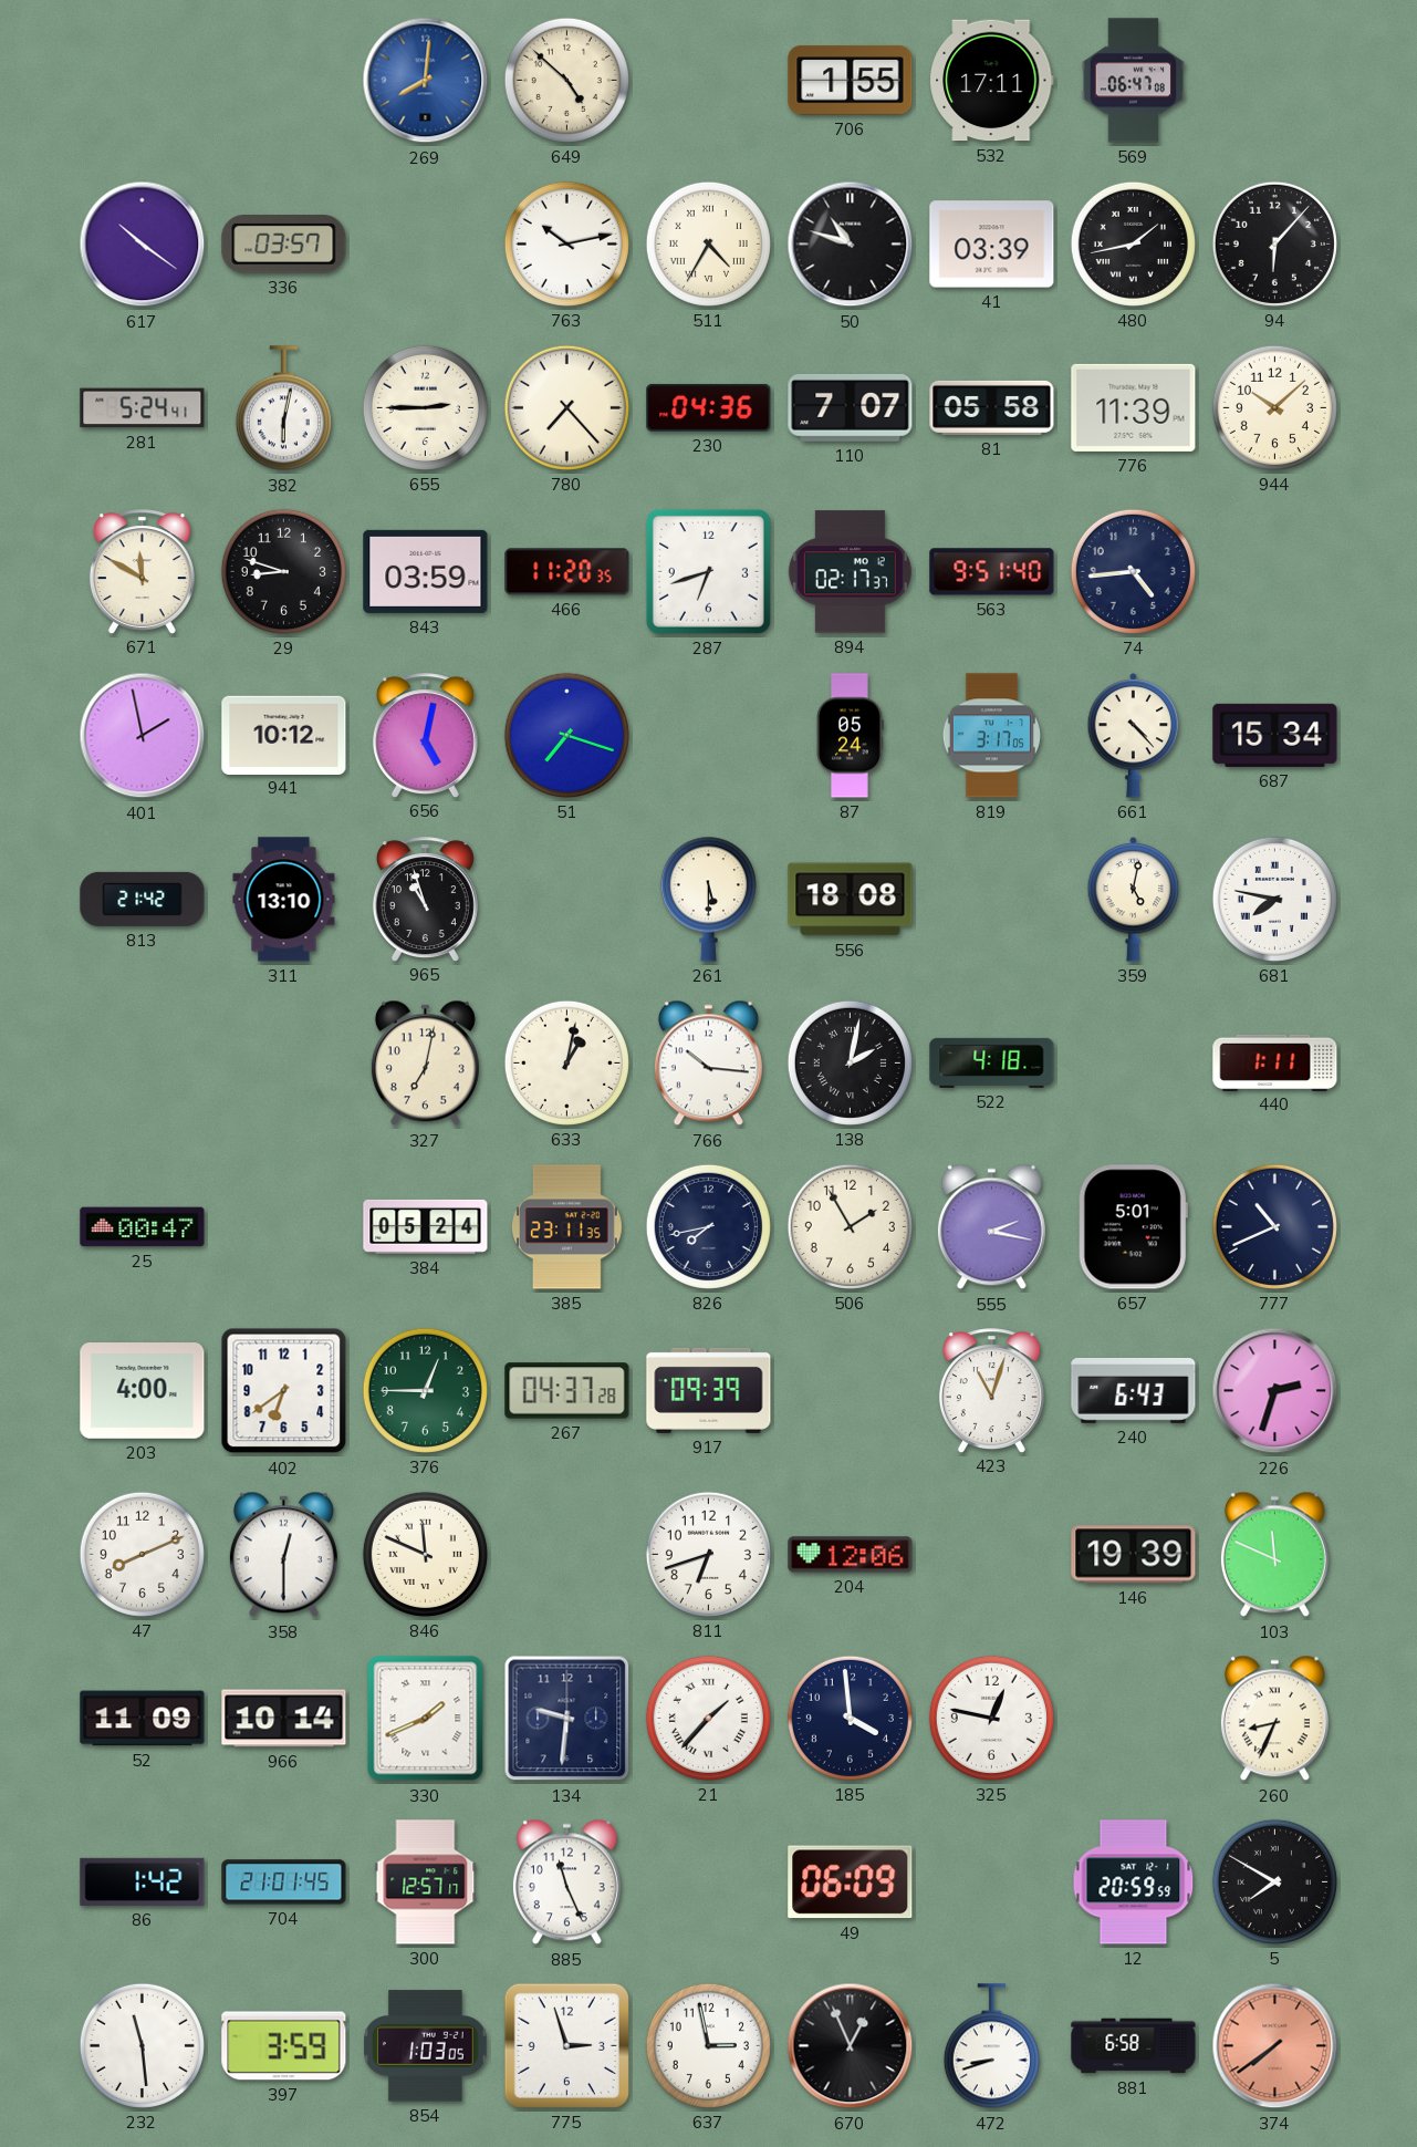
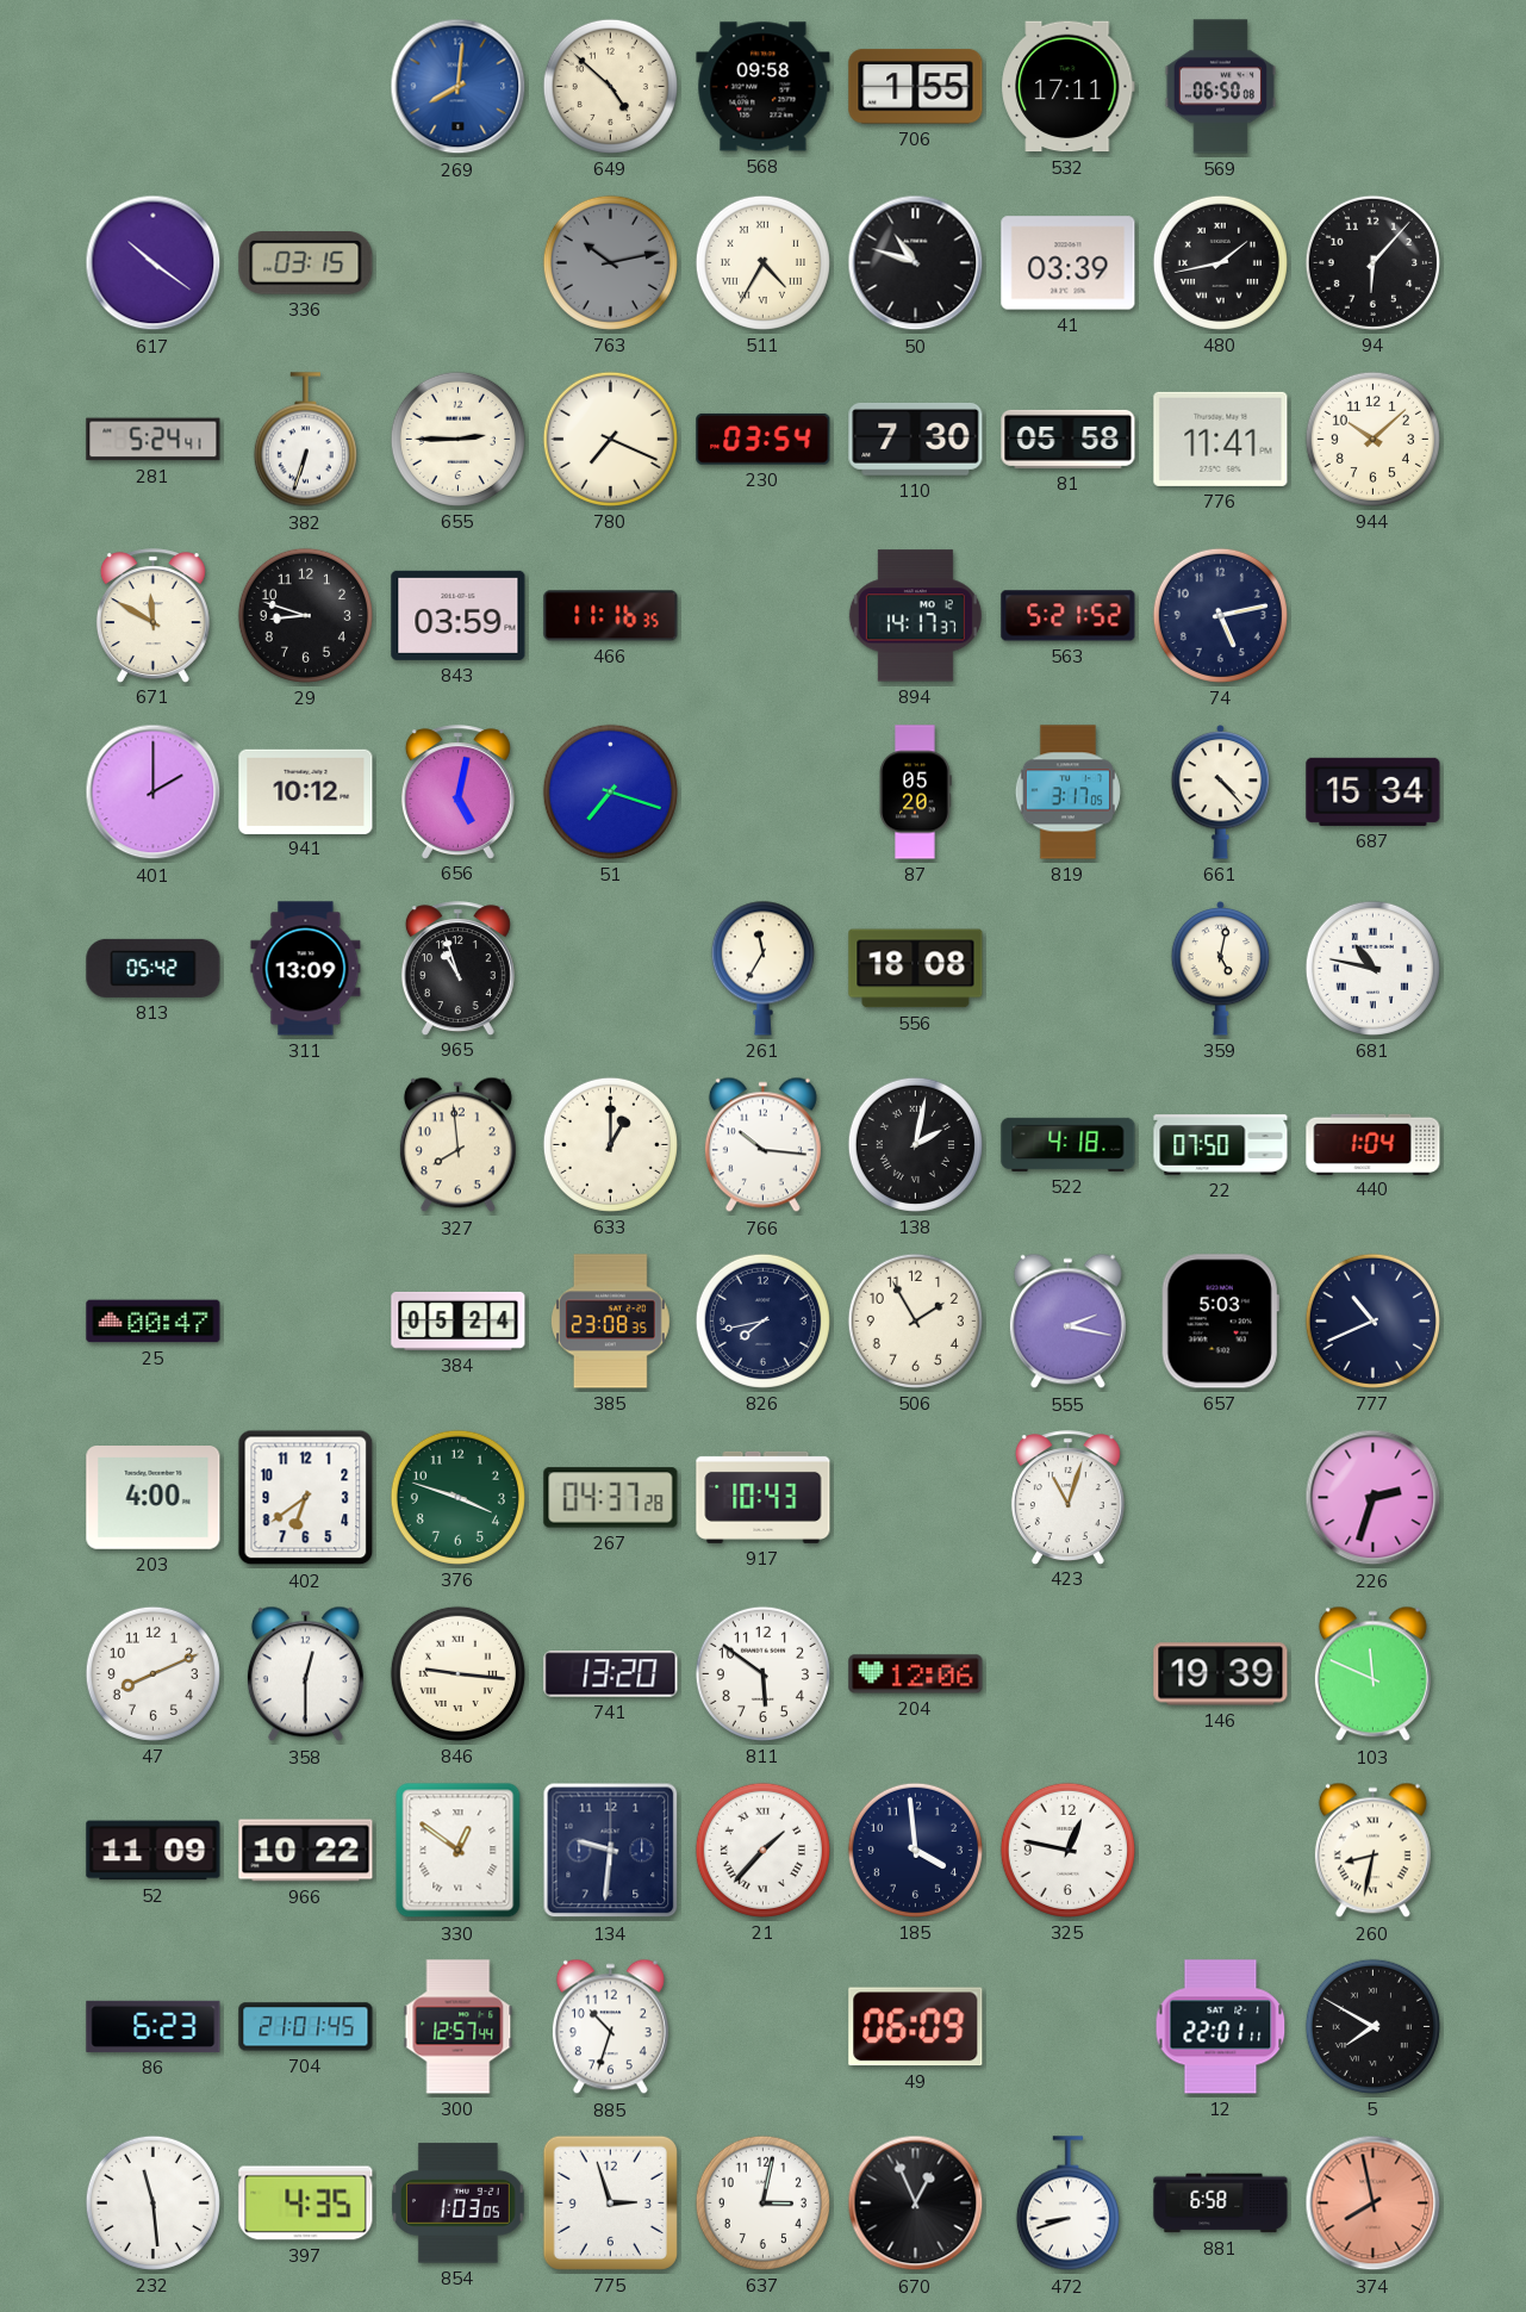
568: none -> 09:58 (764, 87)
569: 06:47 -> 06:50 (1220, 87)
336: 03:57 -> 03:15 (306, 263)
763 dial: white -> grey (610, 262)
382: 6:02 -> 6:33 (305, 440)
780: 7:23 -> 7:19 (610, 439)
230: 04:36 -> 03:54 (764, 439)
110: 7:07 -> 7:30 (916, 439)
776: 11:39 -> 11:41 (1221, 439)
466: 11:20 -> 11:16 (611, 616)
287: 6:42 -> none (708, 571)
894: 02:17 -> 14:17 (915, 616)
563: 9:51 -> 5:21 (1069, 616)
74: 4:44 -> 5:13 (1220, 615)
401: 1:58 -> 2:00 (154, 793)
87: 05:24 -> 05:20 (915, 793)
813: 21:42 -> 05:42 (154, 968)
311: 13:10 -> 13:09 (306, 969)
261: 5:30 -> 11:35 (762, 968)
681: 7:47 -> 10:47 (1372, 968)
327: 7:02 -> 7:59 (457, 1145)
633: 1:02 -> 1:00 (610, 1144)
22: none -> 07:50 (1221, 1145)
440: 1:11 -> 1:04 (1374, 1144)
385: 23:11 -> 23:08 (610, 1322)
657: 5:01 -> 5:03 (1220, 1322)
376: 12:45 -> 3:48 (457, 1497)
917: 09:39 -> 10:43 (764, 1497)
240: 6:43 -> none (1134, 1390)
846: 11:49 -> 9:16 (457, 1673)
741: none -> 13:20 (611, 1674)
811: 6:42 -> 5:51 (762, 1673)
966: 10:14 -> 10:22 (306, 1851)
330: 1:41 -> 12:51 (459, 1851)
260: 8:34 -> 8:32 (1372, 1851)
86: 1:42 -> 6:23 (154, 2026)
300: 12:57:17 -> 12:57:44 (459, 2027)
885: 11:26 -> 10:33 (610, 2027)
12: 20:59 -> 22:01 (1221, 2027)
397: 3:59 -> 4:35 (306, 2204)
637: 2:58 -> 3:02 (762, 2202)
374: 7:39 -> 7:58 (1374, 2204)
